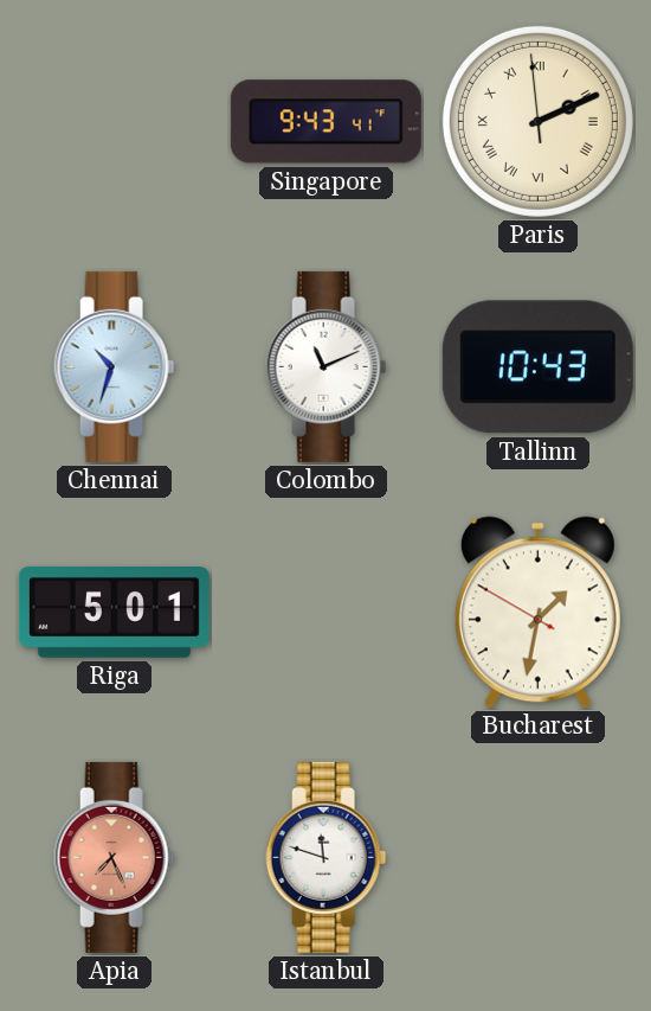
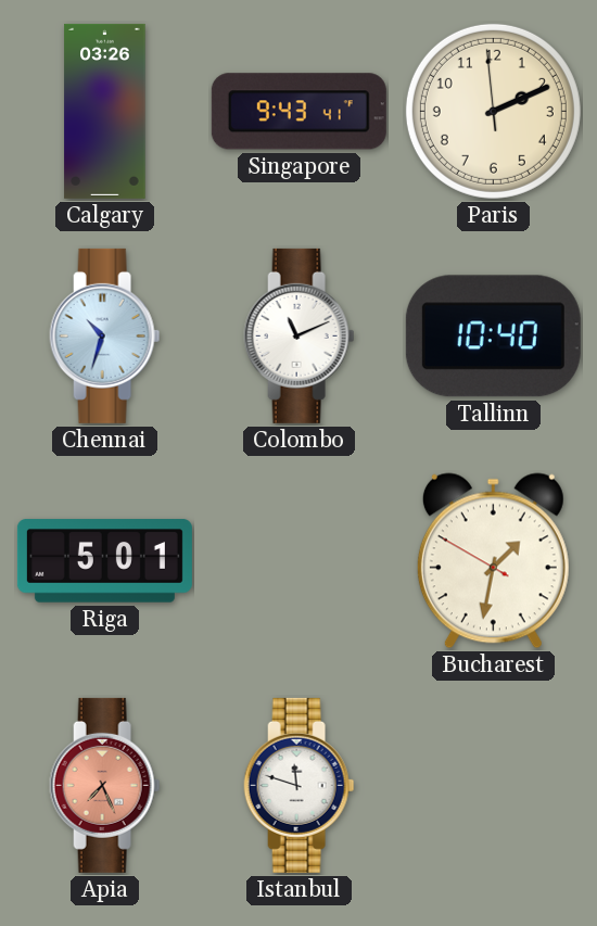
Calgary: none -> 03:26 (105, 111)
Paris numerals: Roman -> Arabic (493, 111)
Tallinn: 10:43 -> 10:40 (493, 337)
